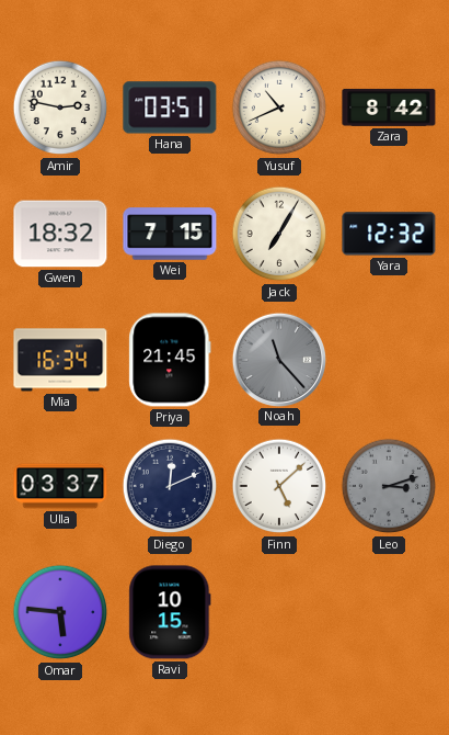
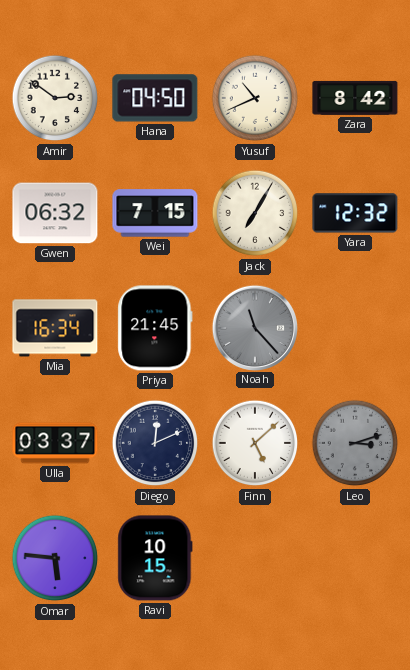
Amir: 2:47 -> 2:51 (55, 98)
Hana: 03:51 -> 04:50 (155, 98)
Gwen: 18:32 -> 06:32 (55, 213)
